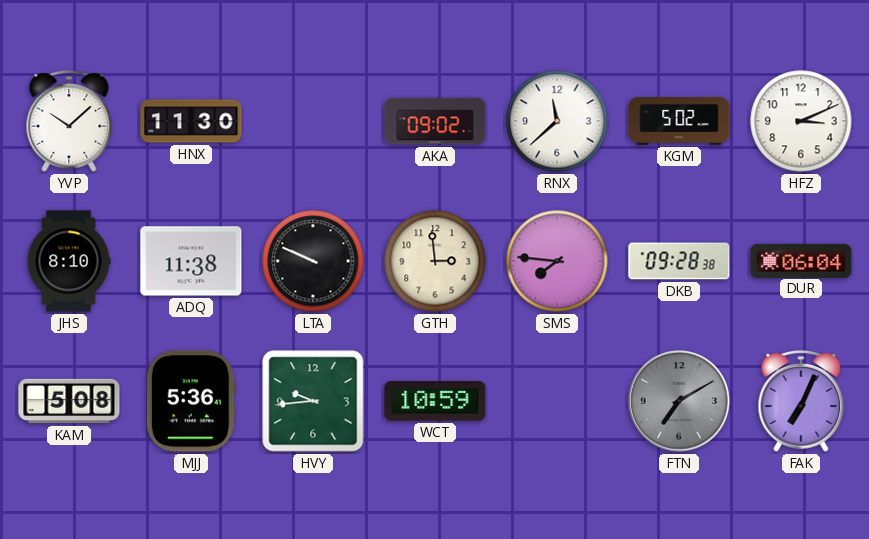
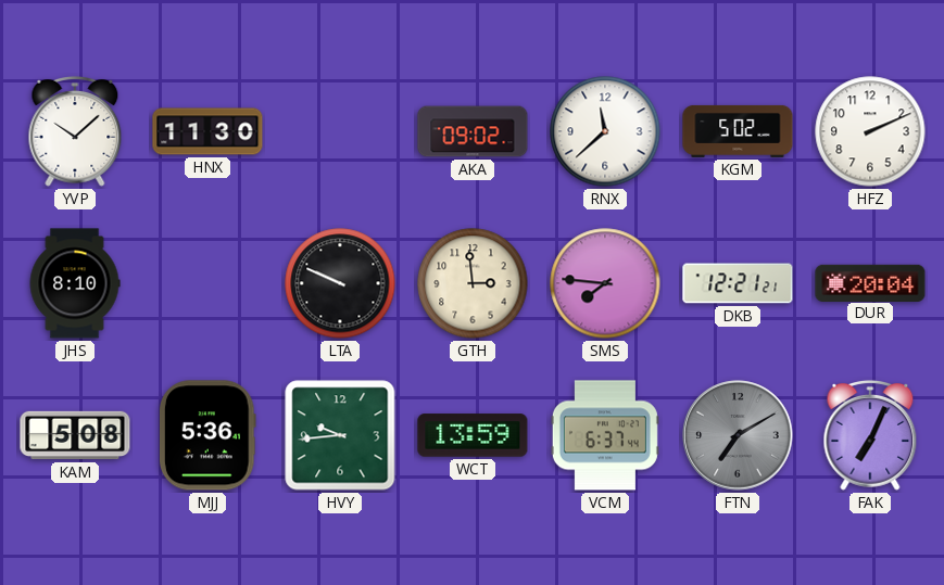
HFZ: 3:11 -> 2:11 (870, 131)
ADQ: 11:38 -> none (191, 261)
DKB: 09:28 -> 12:21 (738, 283)
DUR: 06:04 -> 20:04 (870, 282)
WCT: 10:59 -> 13:59 (473, 435)
VCM: none -> 6:37 (605, 435)
